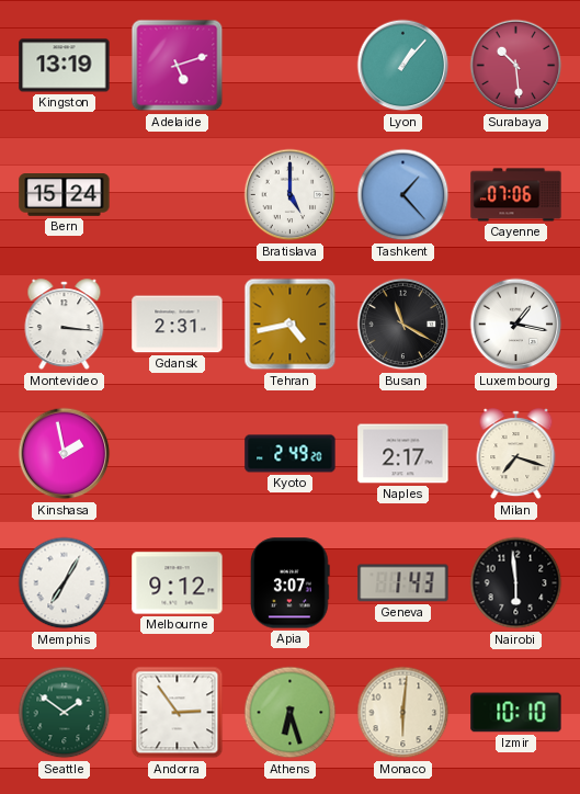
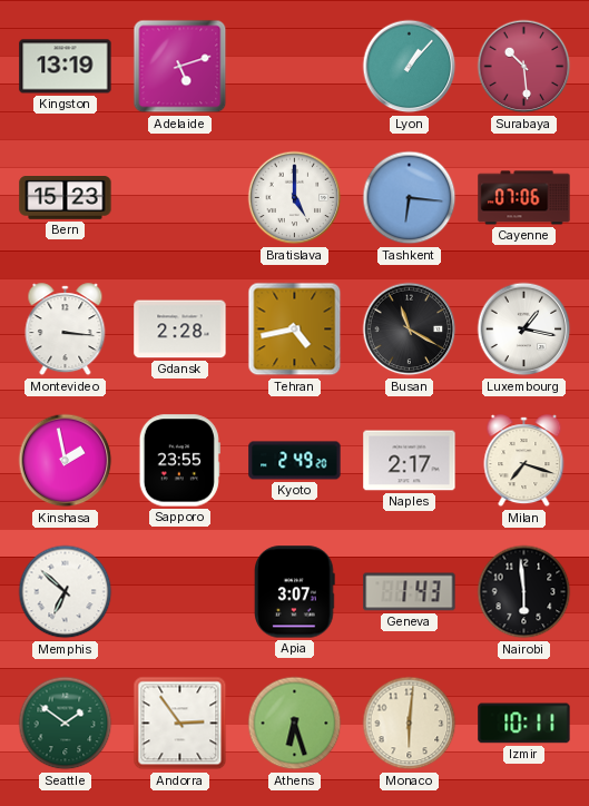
Bern: 15:24 -> 15:23 (66, 198)
Tashkent: 1:23 -> 6:16 (410, 198)
Gdansk: 2:31 -> 2:28 (180, 330)
Sapporo: none -> 23:55 (179, 461)
Memphis: 7:05 -> 6:52 (66, 592)
Melbourne: 9:12 -> none (178, 583)
Izmir: 10:10 -> 10:11 (524, 724)
